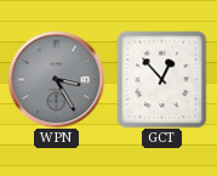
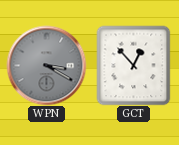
WPN: 3:25 -> 3:20 (46, 65)
